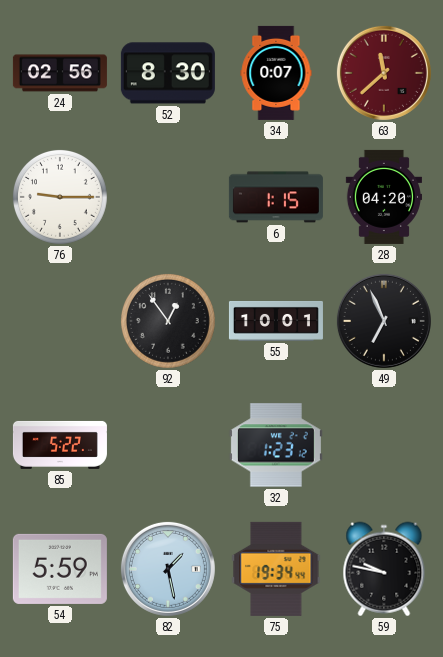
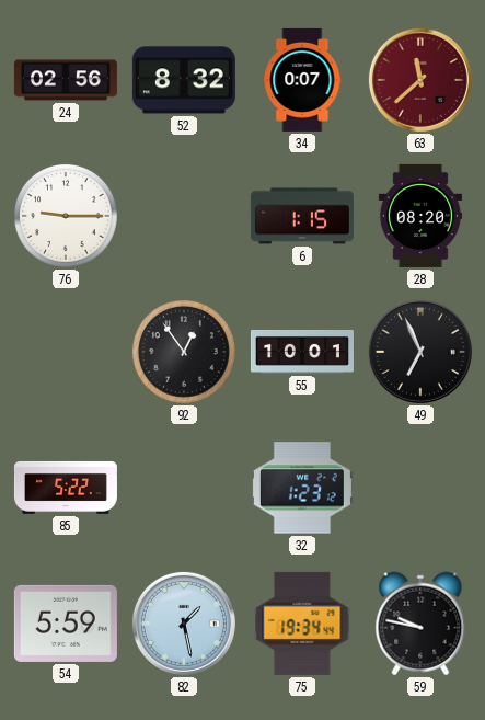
52: 8:30 -> 8:32 (184, 80)
28: 04:20 -> 08:20 (420, 216)
